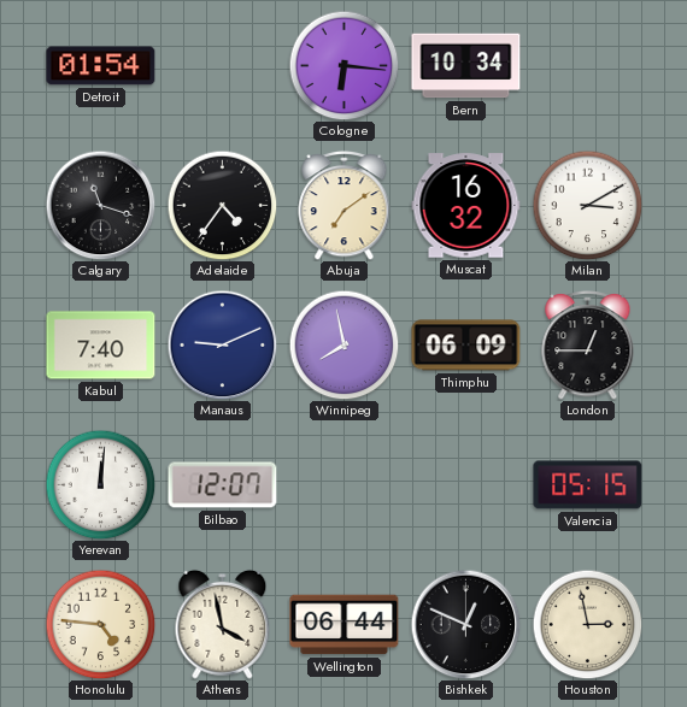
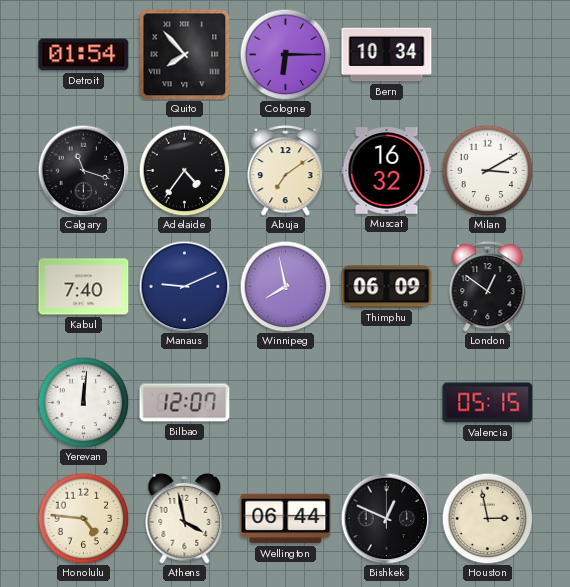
Quito: none -> 7:53 (185, 55)
Cologne: 6:16 -> 6:15 (285, 54)
London: 12:45 -> 12:51 (488, 286)
